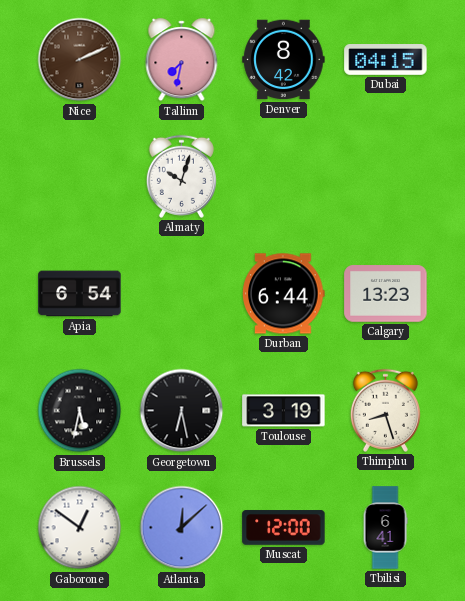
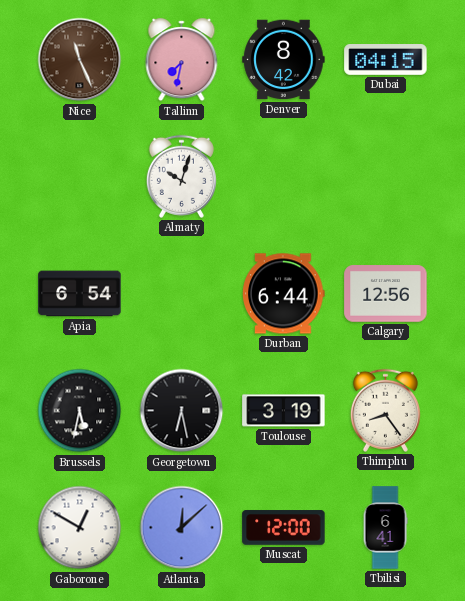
Nice: 2:11 -> 11:26 (80, 60)
Calgary: 13:23 -> 12:56 (386, 294)
Thimphu: 8:27 -> 8:24 (385, 410)
Gaborone: 12:51 -> 12:50 (80, 528)
